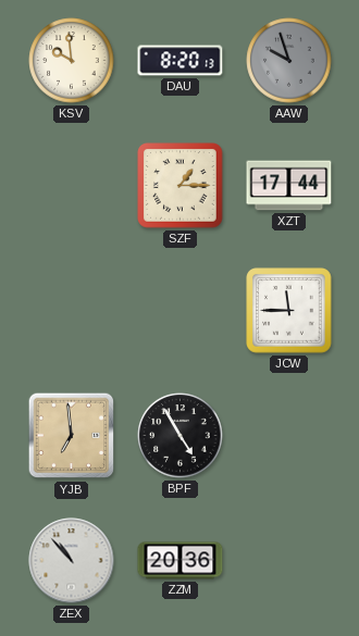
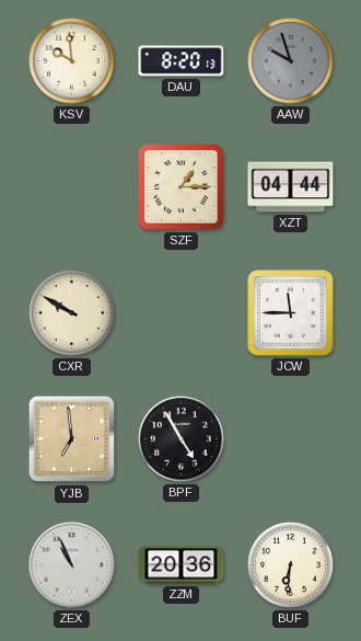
XZT: 17:44 -> 04:44 (291, 187)
CXR: none -> 9:50 (72, 313)
ZEX: 10:53 -> 10:56 (72, 565)
BUF: none -> 6:31 (291, 565)
